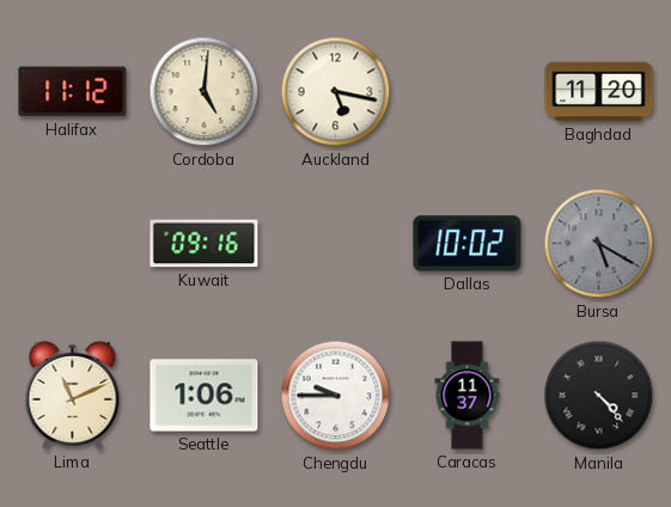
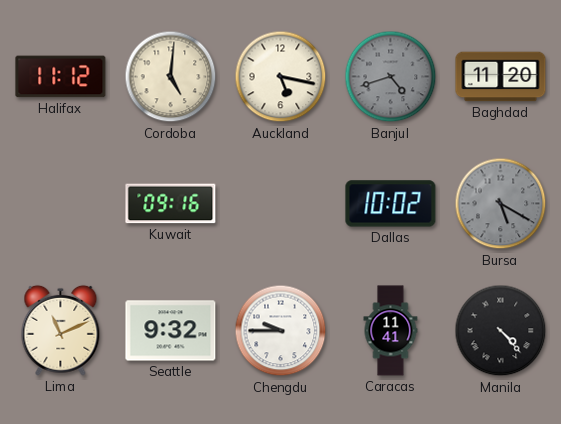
Banjul: none -> 4:42 (391, 77)
Seattle: 1:06 -> 9:32 (171, 331)
Caracas: 11:37 -> 11:41 (391, 331)
